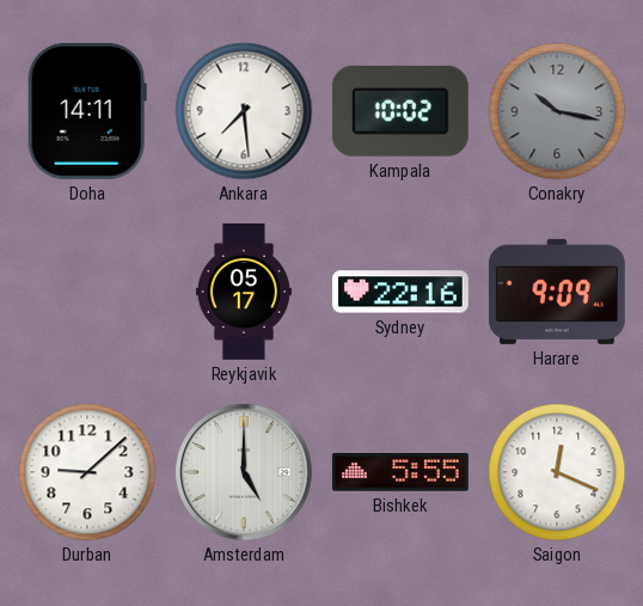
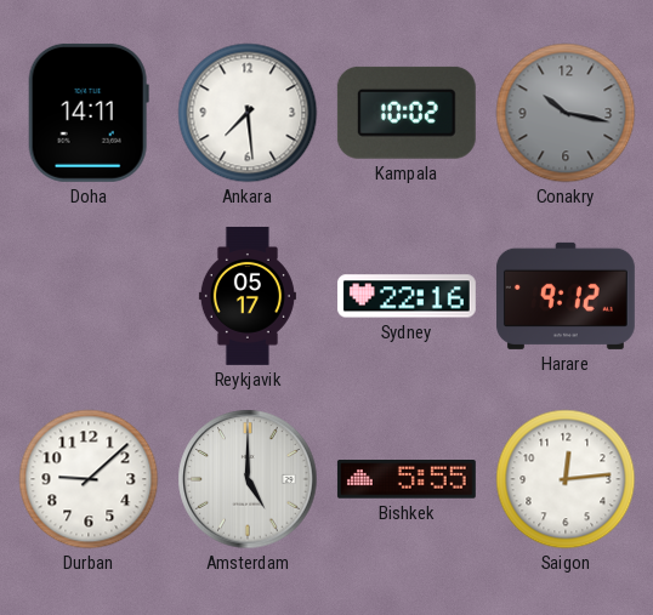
Harare: 9:09 -> 9:12 (566, 296)
Saigon: 12:19 -> 12:14 (566, 479)
